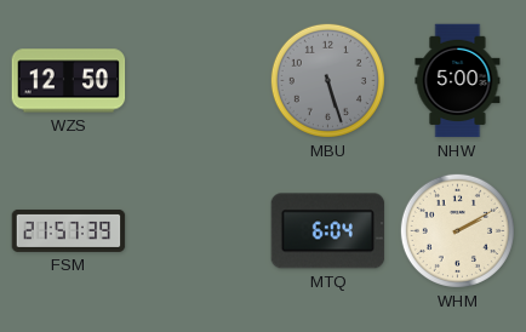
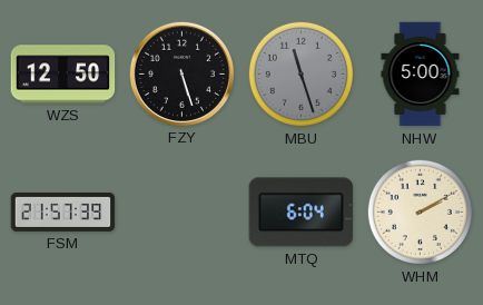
FZY: none -> 5:27 (181, 73)
MBU: 5:27 -> 11:27 (300, 73)
